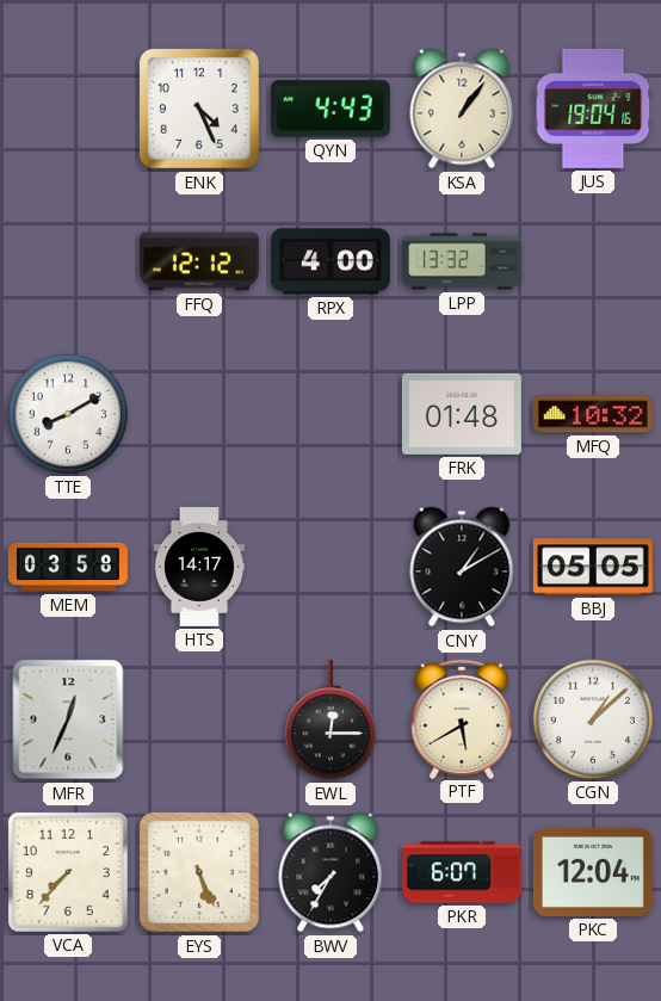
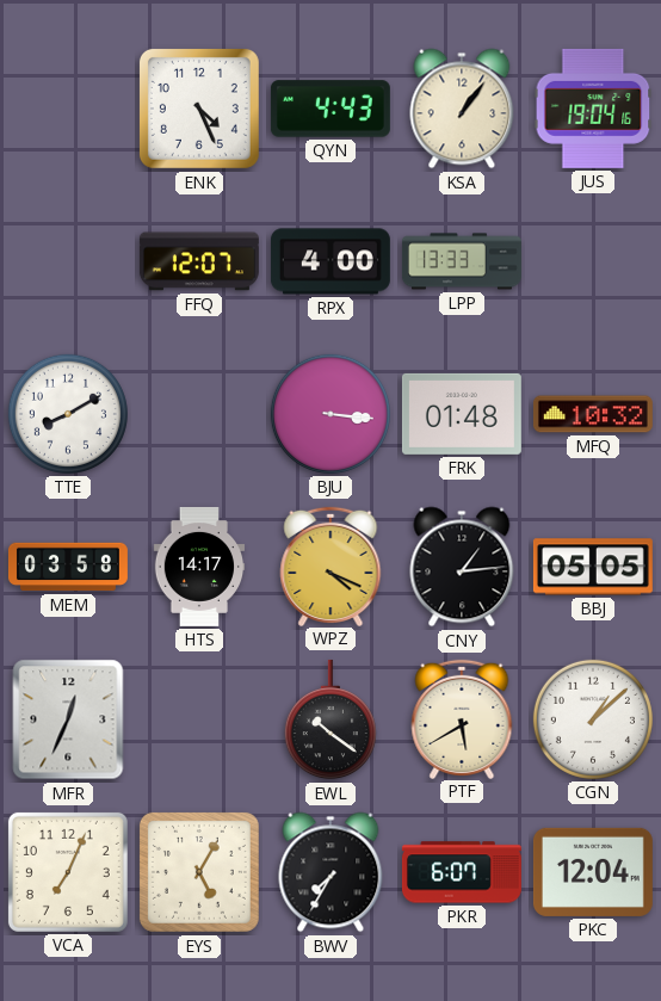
FFQ: 12:12 -> 12:07 (199, 261)
LPP: 13:32 -> 13:33 (462, 261)
BJU: none -> 3:16 (330, 414)
WPZ: none -> 4:19 (330, 566)
CNY: 1:10 -> 1:14 (462, 567)
EWL: 12:15 -> 10:21 (330, 719)
VCA: 7:37 -> 7:04 (68, 872)
EYS: 5:26 -> 5:05 (199, 872)
